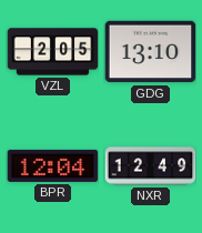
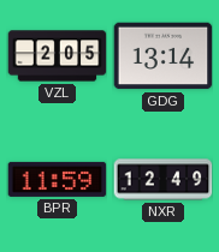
GDG: 13:10 -> 13:14 (162, 56)
BPR: 12:04 -> 11:59 (57, 179)
